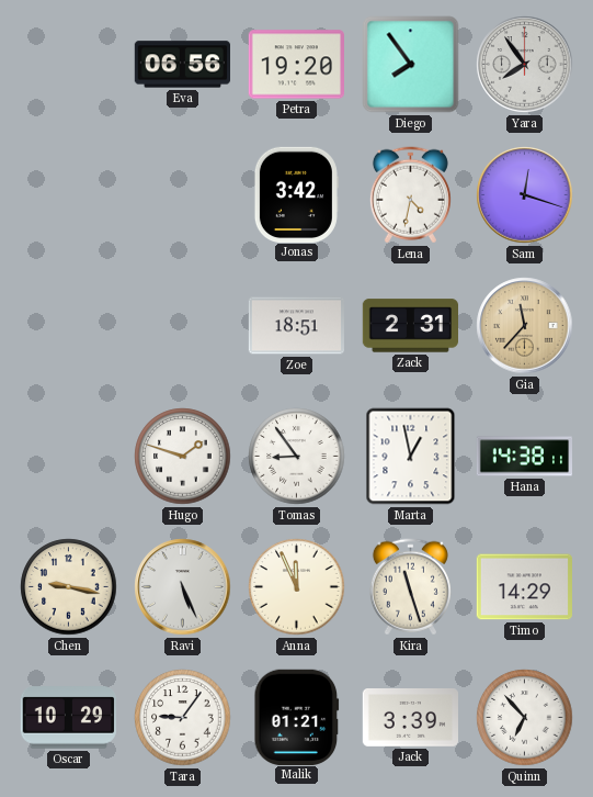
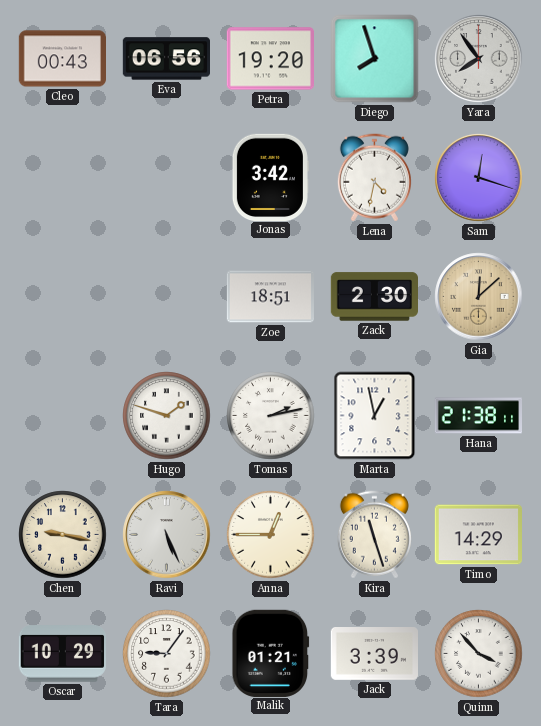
Cleo: none -> 00:43 (62, 59)
Diego: 7:54 -> 7:57 (375, 59)
Zack: 2:31 -> 2:30 (374, 297)
Gia: 11:37 -> 12:08 (479, 297)
Tomas: 8:54 -> 2:13 (271, 416)
Hana: 14:38 -> 21:38 (478, 416)
Anna: 11:56 -> 12:45 (271, 535)
Quinn: 6:53 -> 3:53 (479, 654)
